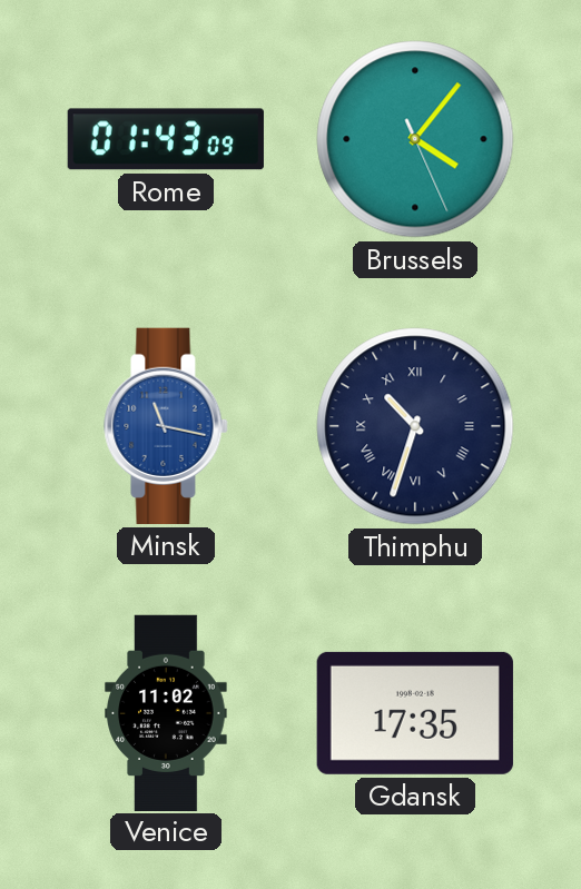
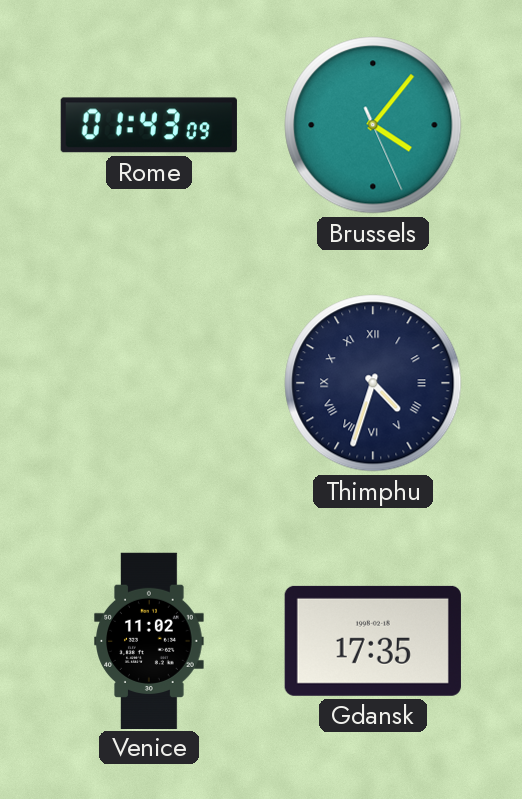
Minsk: 11:17 -> none (166, 426)
Thimphu: 10:33 -> 4:33 (373, 383)
